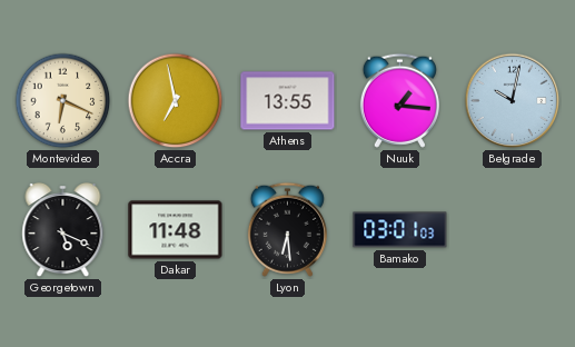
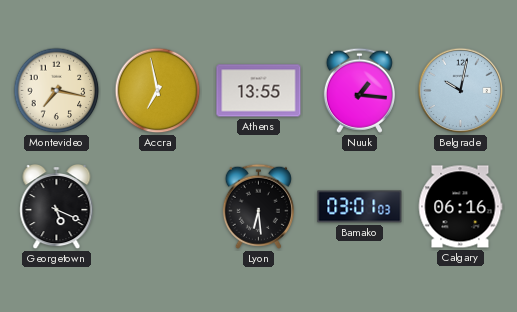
Montevideo: 6:19 -> 7:17 (57, 91)
Dakar: 11:48 -> none (176, 230)
Calgary: none -> 06:16 (460, 207)
